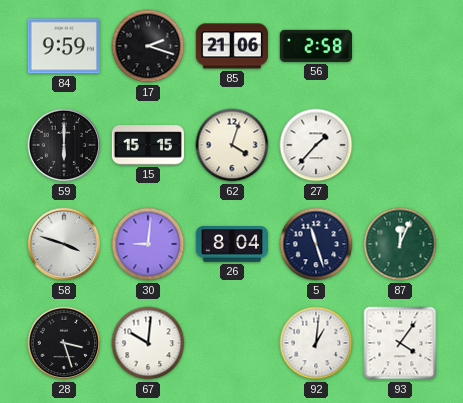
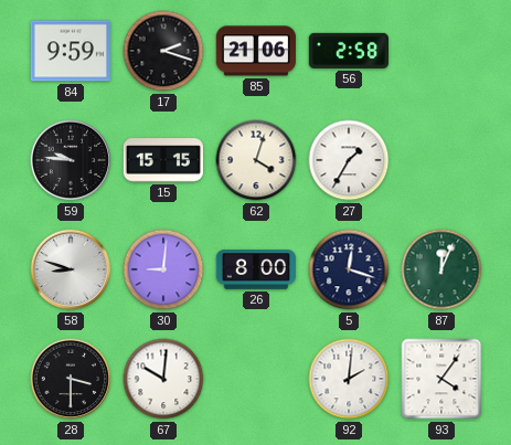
59: 6:00 -> 9:46 (71, 160)
27: 1:37 -> 1:35 (349, 160)
58: 3:48 -> 8:48 (71, 269)
26: 8:04 -> 8:00 (255, 269)
5: 11:27 -> 12:18 (349, 269)
28: 3:27 -> 3:30 (71, 379)
92: 1:01 -> 2:01 (349, 379)
